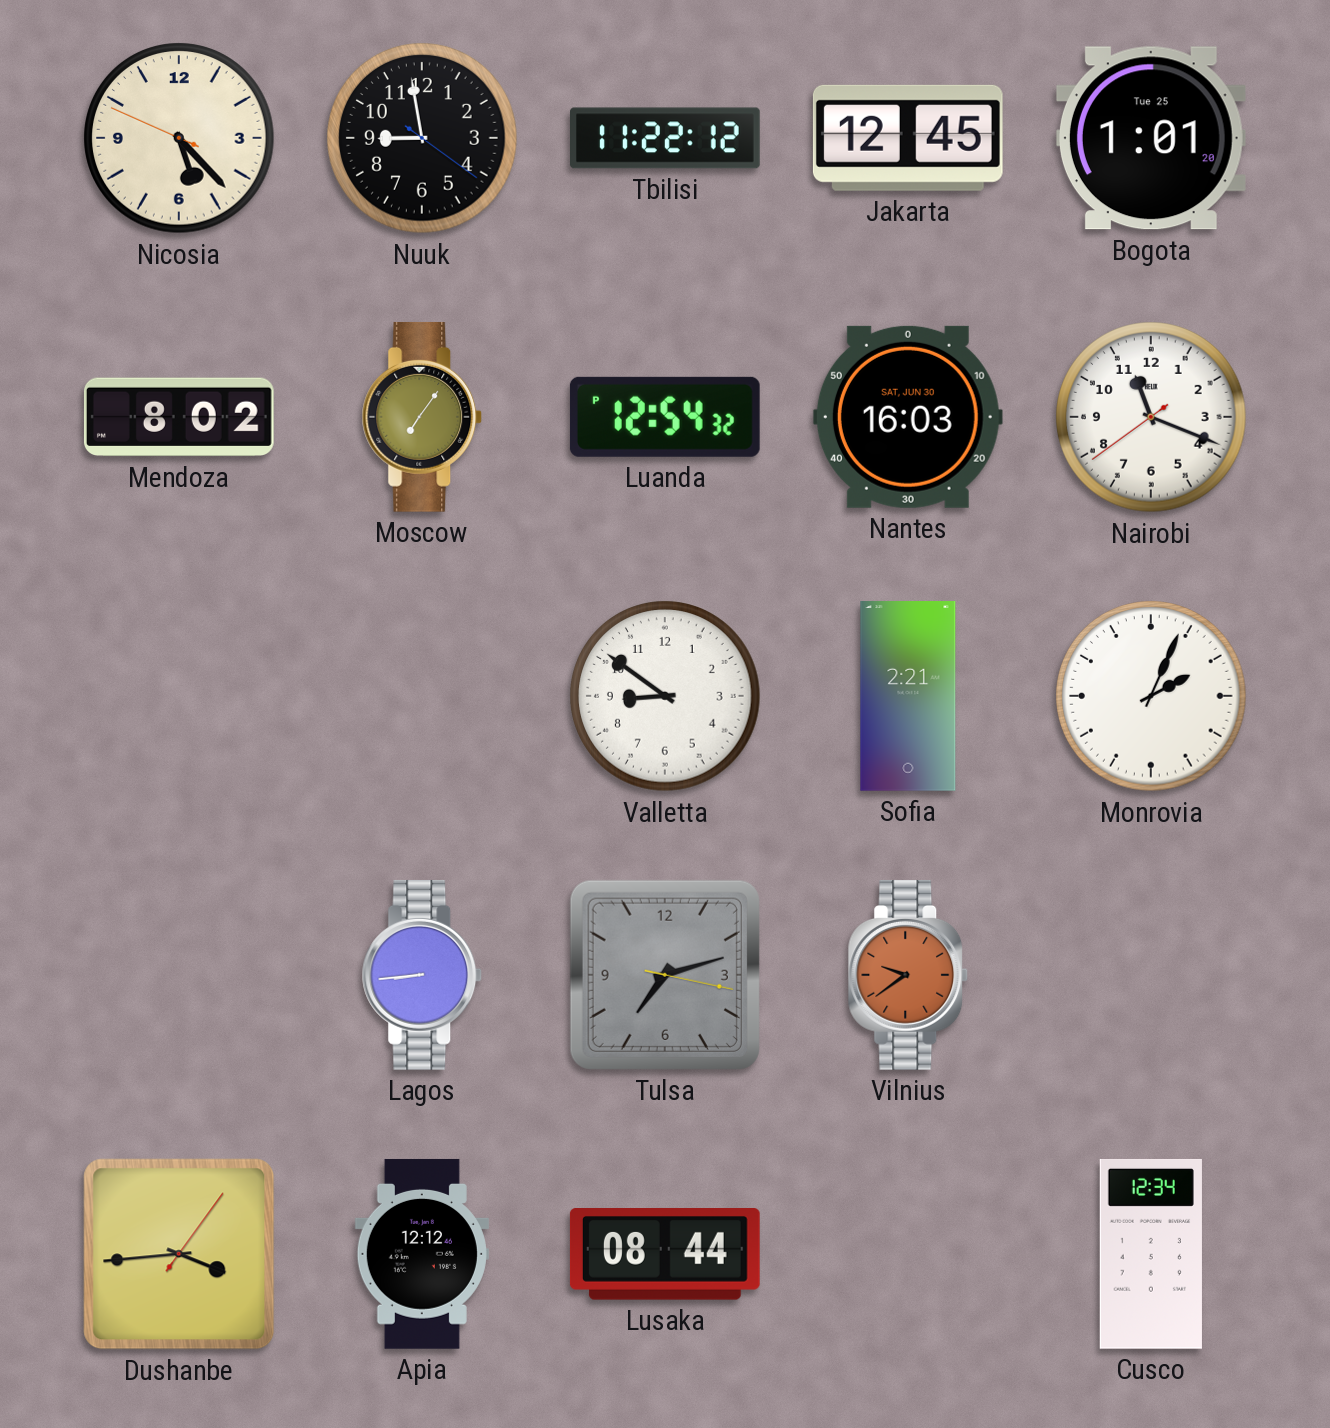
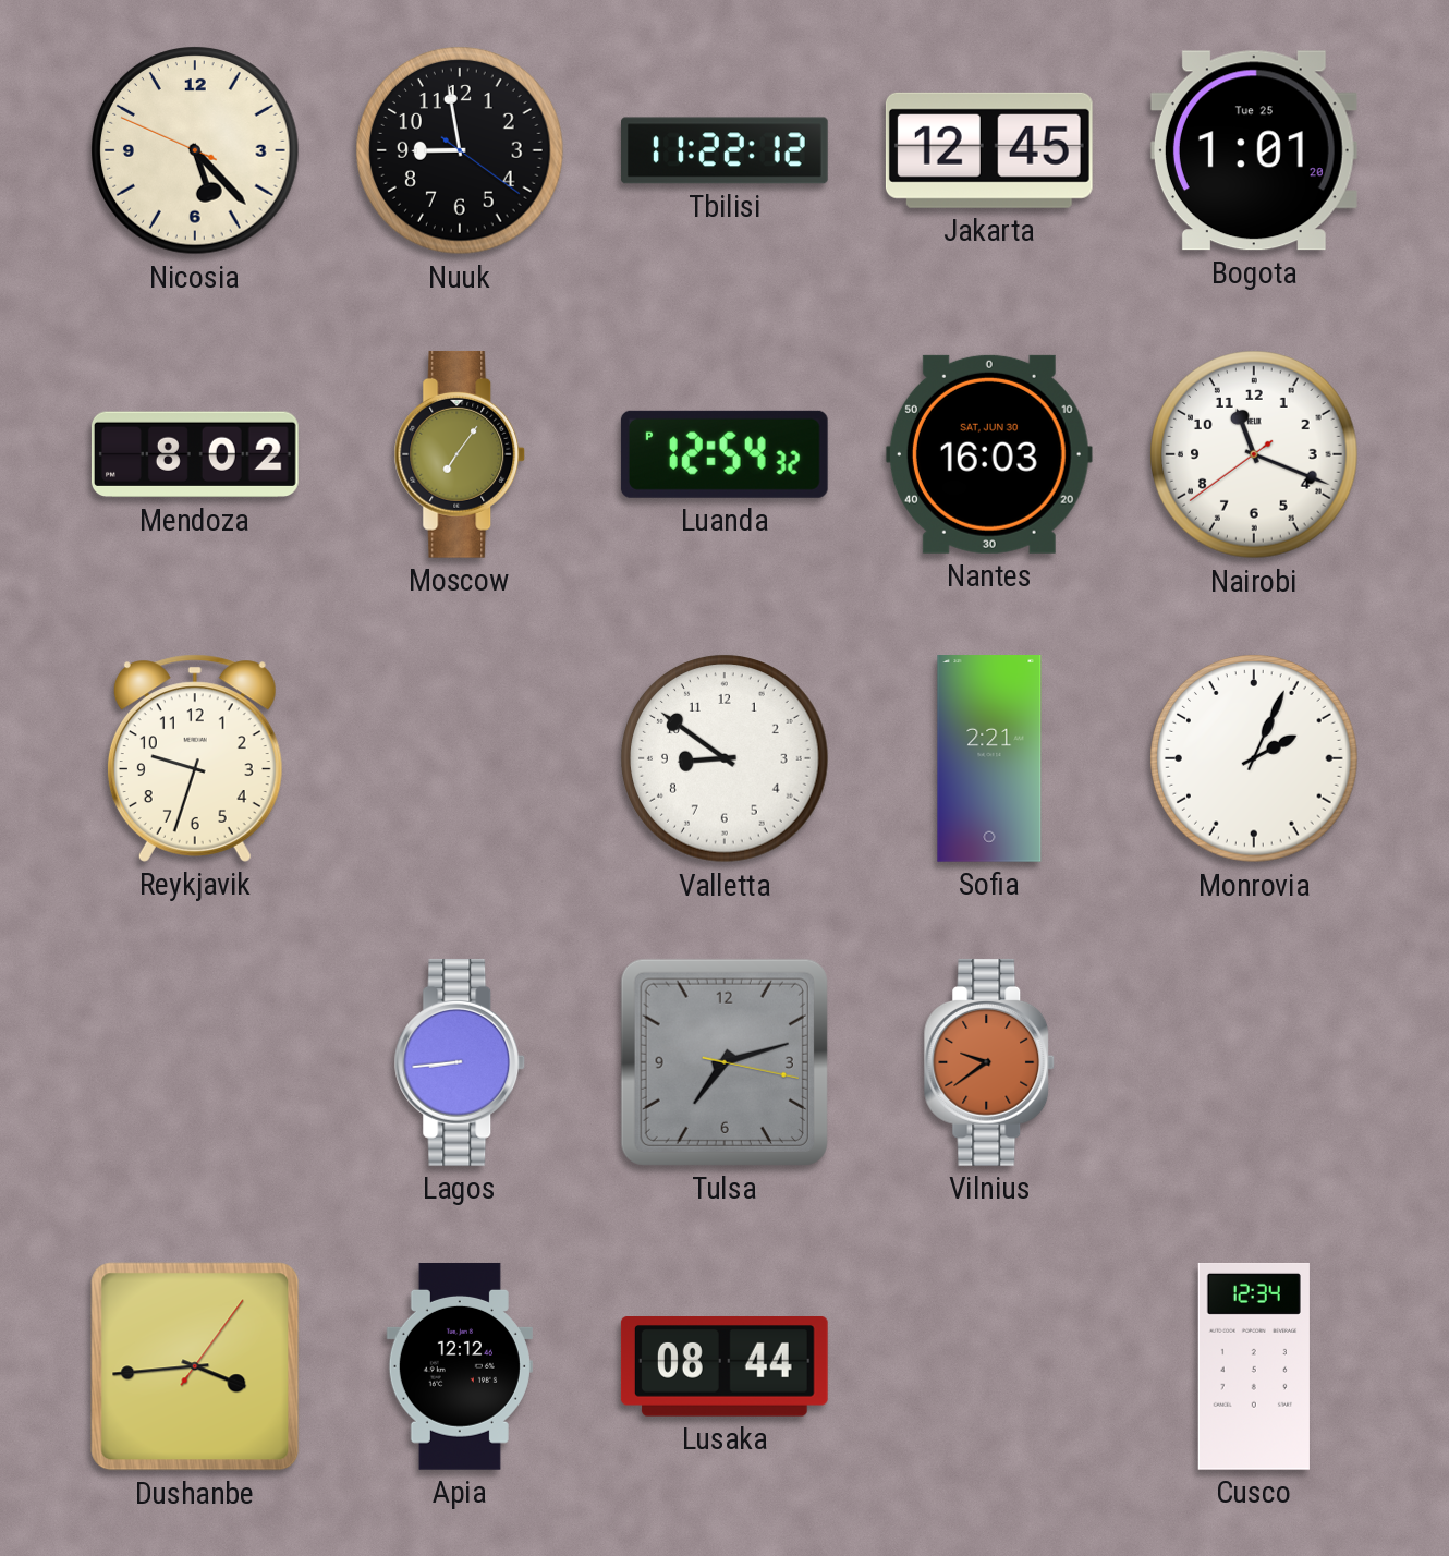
Reykjavik: none -> 9:33 (195, 758)
